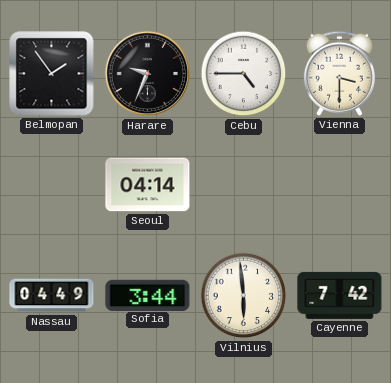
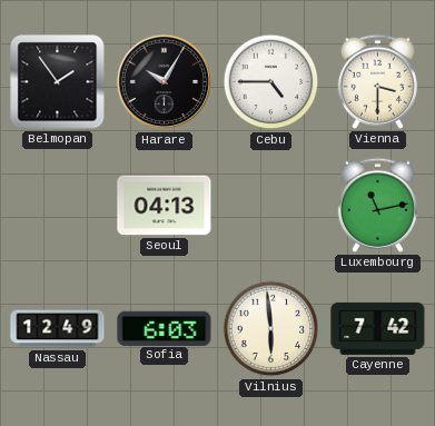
Harare: 9:34 -> 10:05 (165, 82)
Seoul: 04:14 -> 04:13 (165, 206)
Luxembourg: none -> 11:13 (377, 205)
Nassau: 04:49 -> 12:49 (58, 329)
Sofia: 3:44 -> 6:03 (165, 328)
